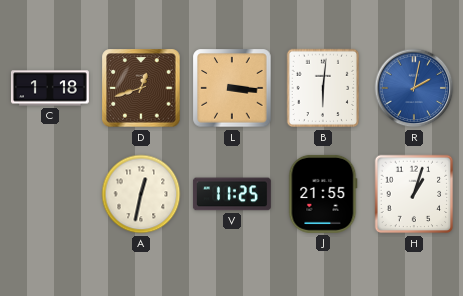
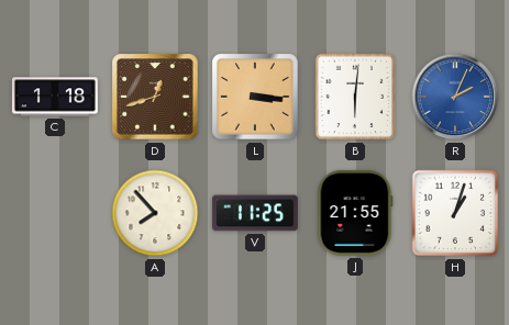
R: 2:02 -> 2:04 (455, 97)
A: 12:32 -> 7:53 (155, 213)
